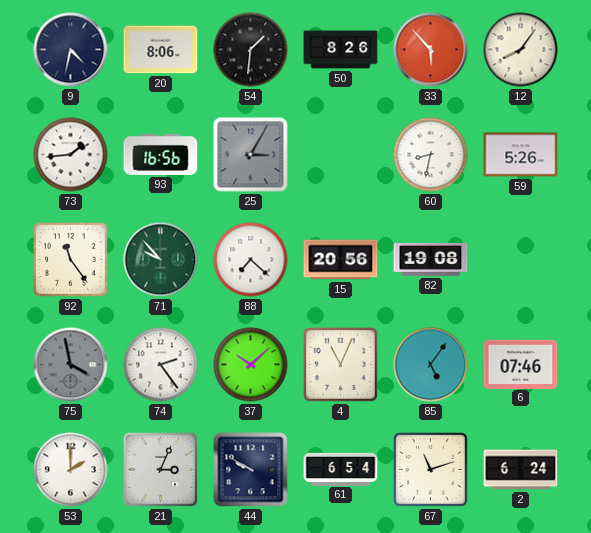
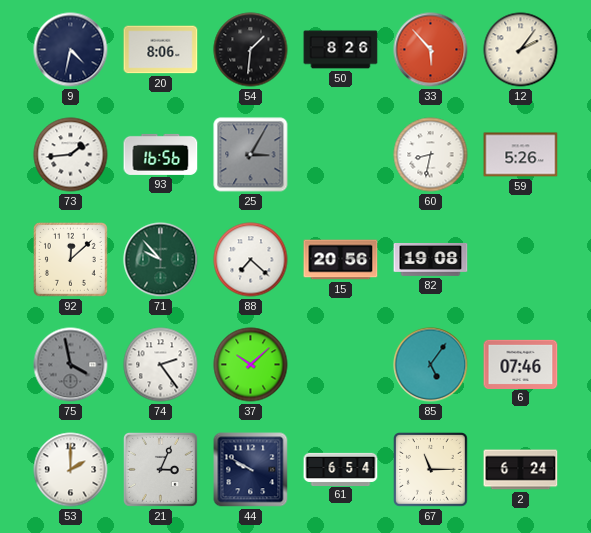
12: 8:06 -> 2:06 (521, 50)
92: 11:24 -> 12:08 (71, 260)
4: 11:04 -> none (341, 365)
67: 11:12 -> 11:15 (431, 470)
